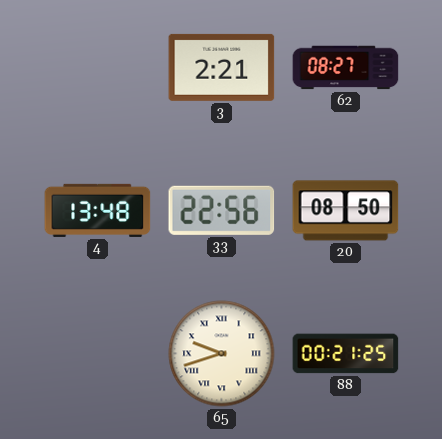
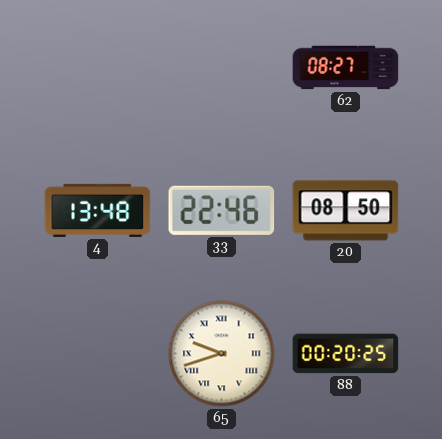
3: 2:21 -> none (222, 67)
33: 22:56 -> 22:46 (222, 210)
88: 00:21 -> 00:20 (346, 354)
